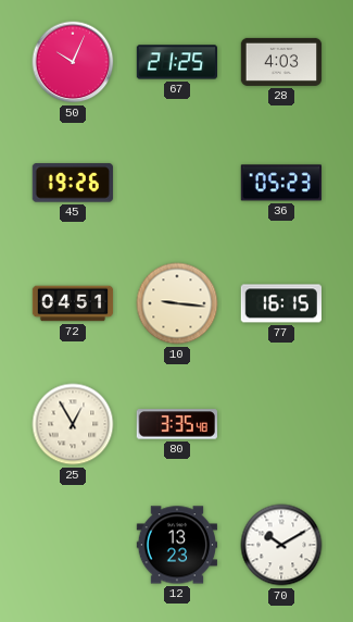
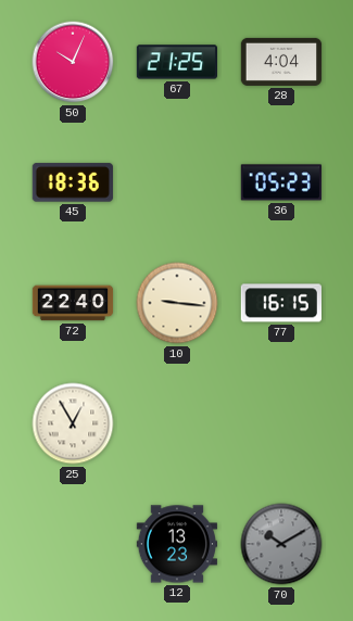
28: 4:03 -> 4:04 (281, 62)
45: 19:26 -> 18:36 (73, 182)
72: 04:51 -> 22:40 (73, 303)
80: 3:35 -> none (177, 424)
70 dial: white -> grey (281, 544)
